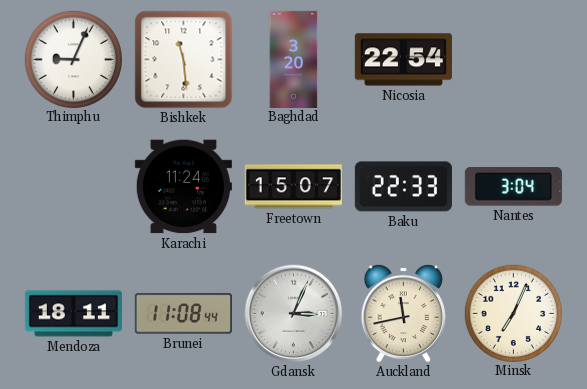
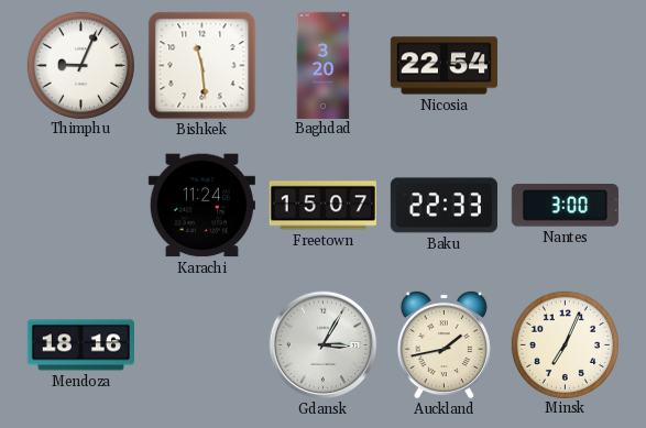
Nantes: 3:04 -> 3:00 (565, 206)
Mendoza: 18:11 -> 18:16 (80, 345)
Brunei: 11:08 -> none (183, 314)
Gdansk: 3:04 -> 3:05 (324, 345)
Auckland: 11:43 -> 1:43 (444, 344)
